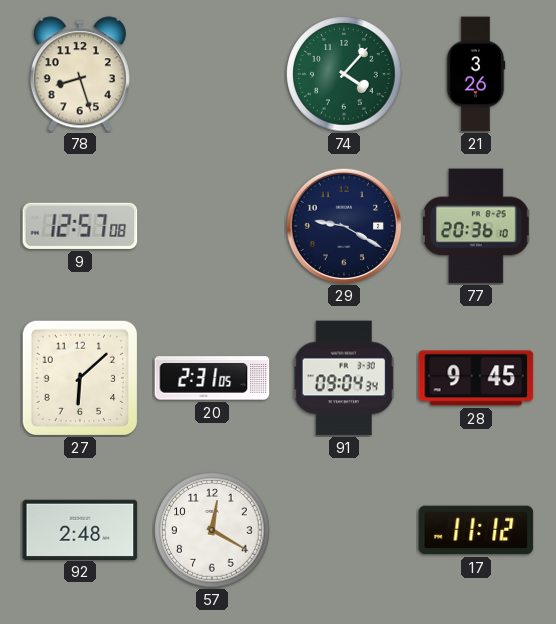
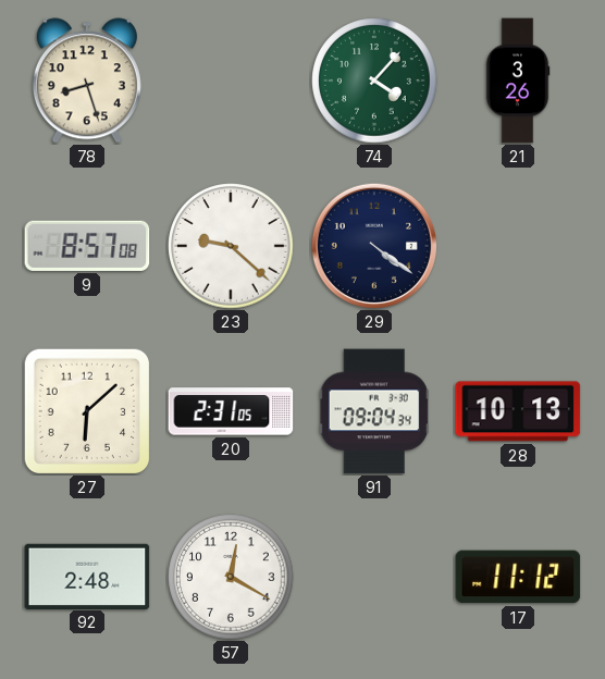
9: 12:57 -> 8:57 (87, 246)
23: none -> 9:22 (231, 246)
29: 9:20 -> 4:21 (373, 245)
77: 20:36 -> none (476, 226)
28: 9:45 -> 10:13 (518, 411)
